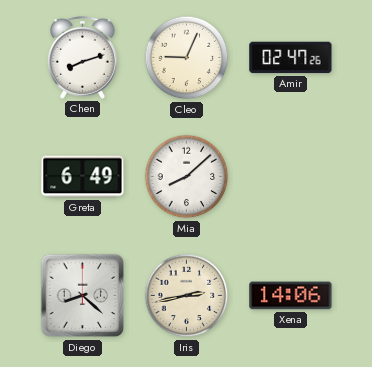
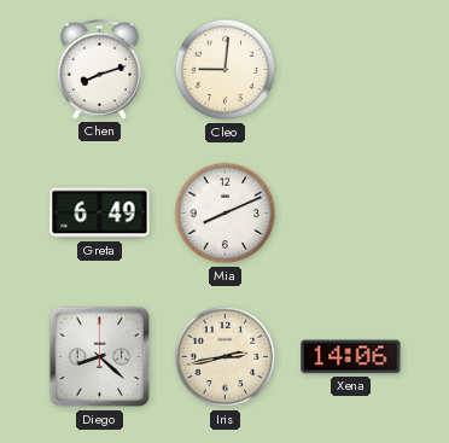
Cleo: 9:04 -> 9:01 (226, 70)
Amir: 02:47 -> none (291, 58)
Mia: 8:08 -> 8:11 (226, 214)
